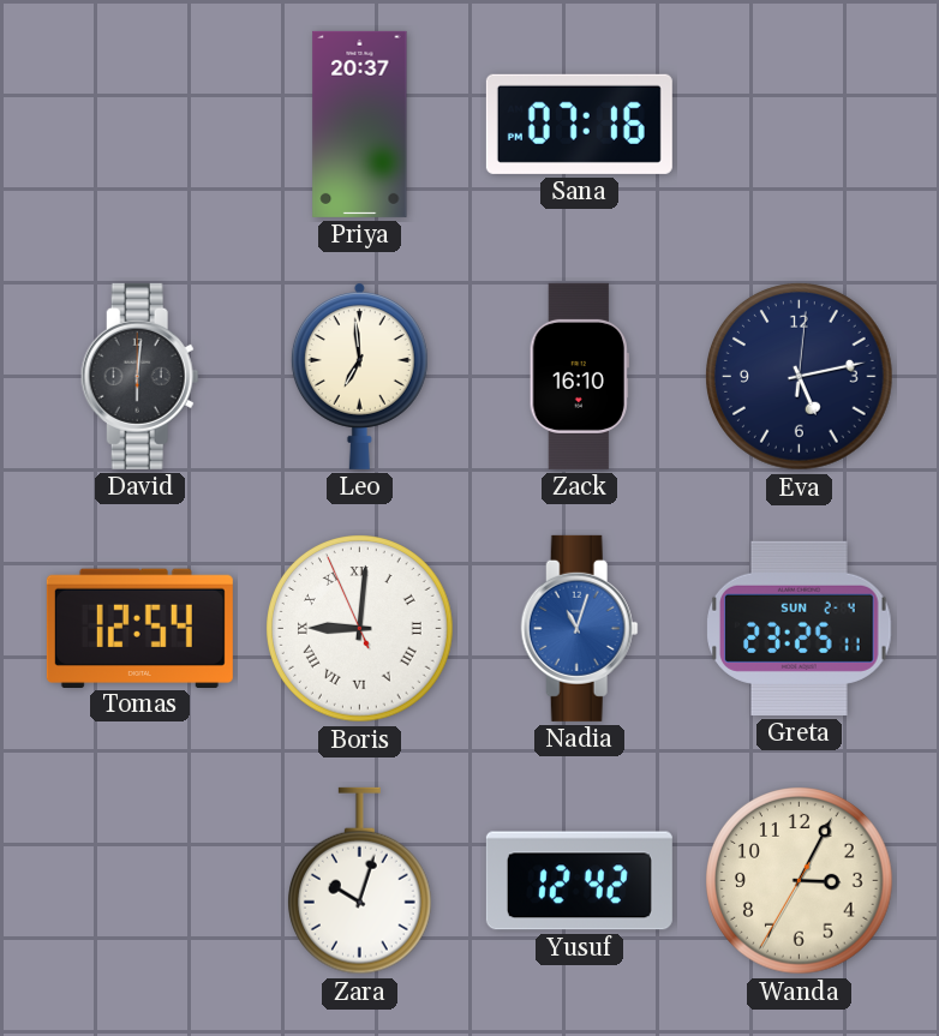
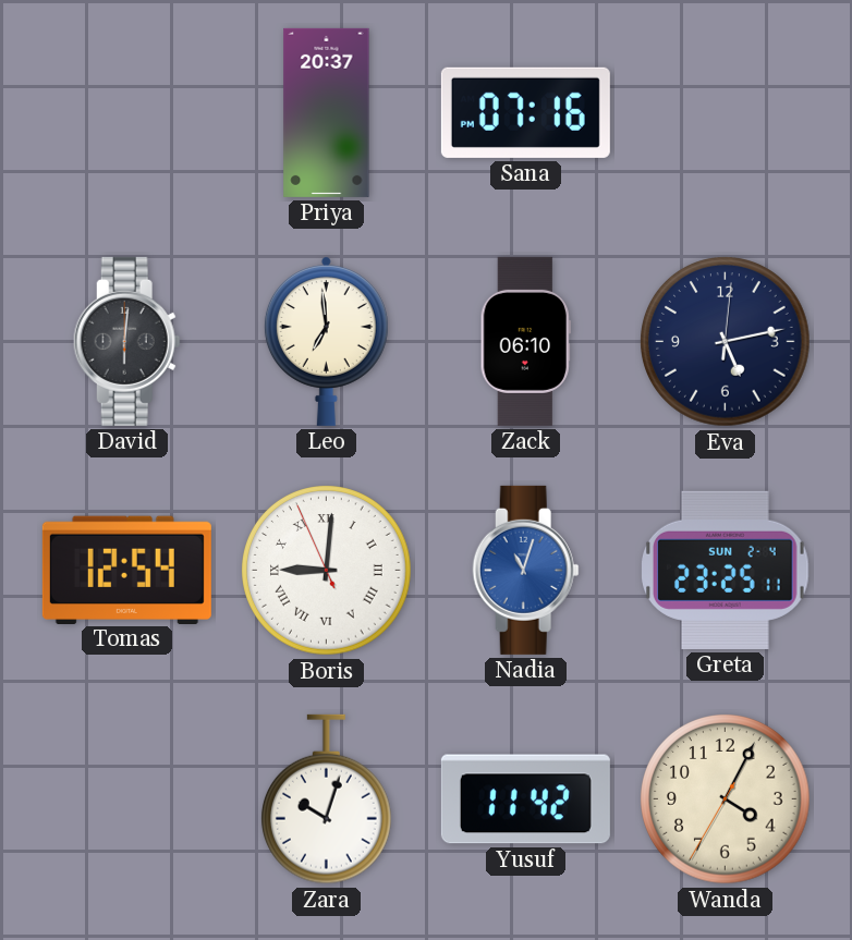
Zack: 16:10 -> 06:10 (525, 341)
Yusuf: 12:42 -> 11:42 (525, 799)
Wanda: 3:04 -> 4:04 (726, 799)
